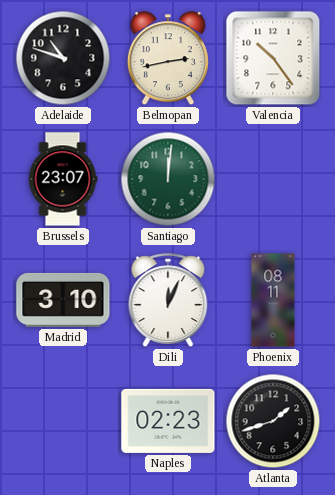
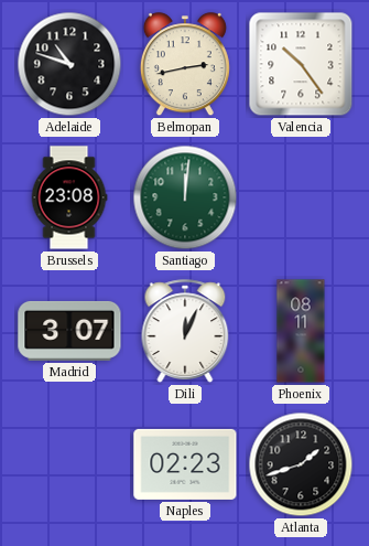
Brussels: 23:07 -> 23:08 (69, 197)
Madrid: 3:10 -> 3:07 (69, 331)
